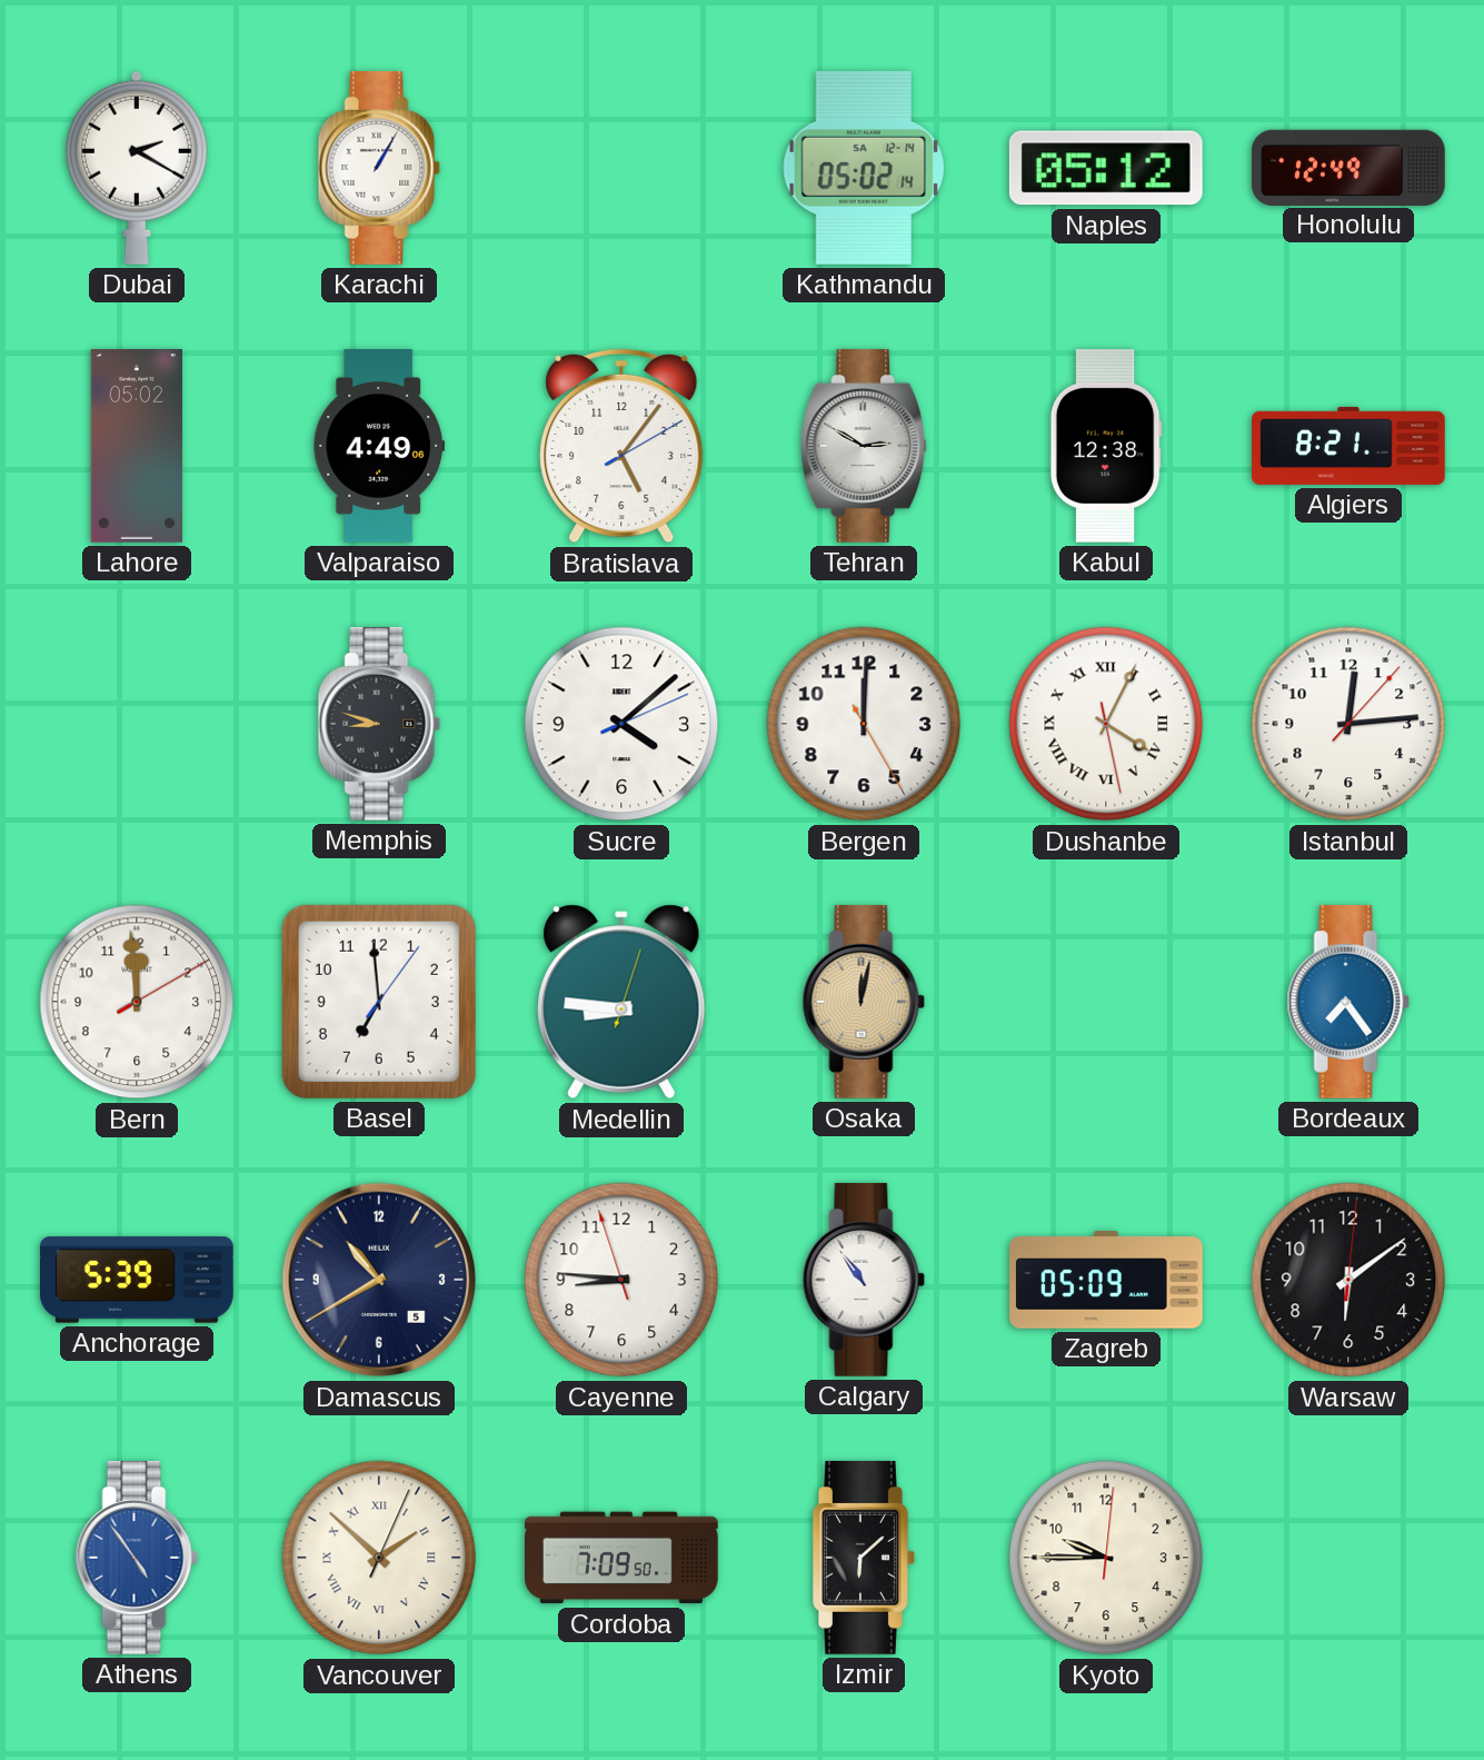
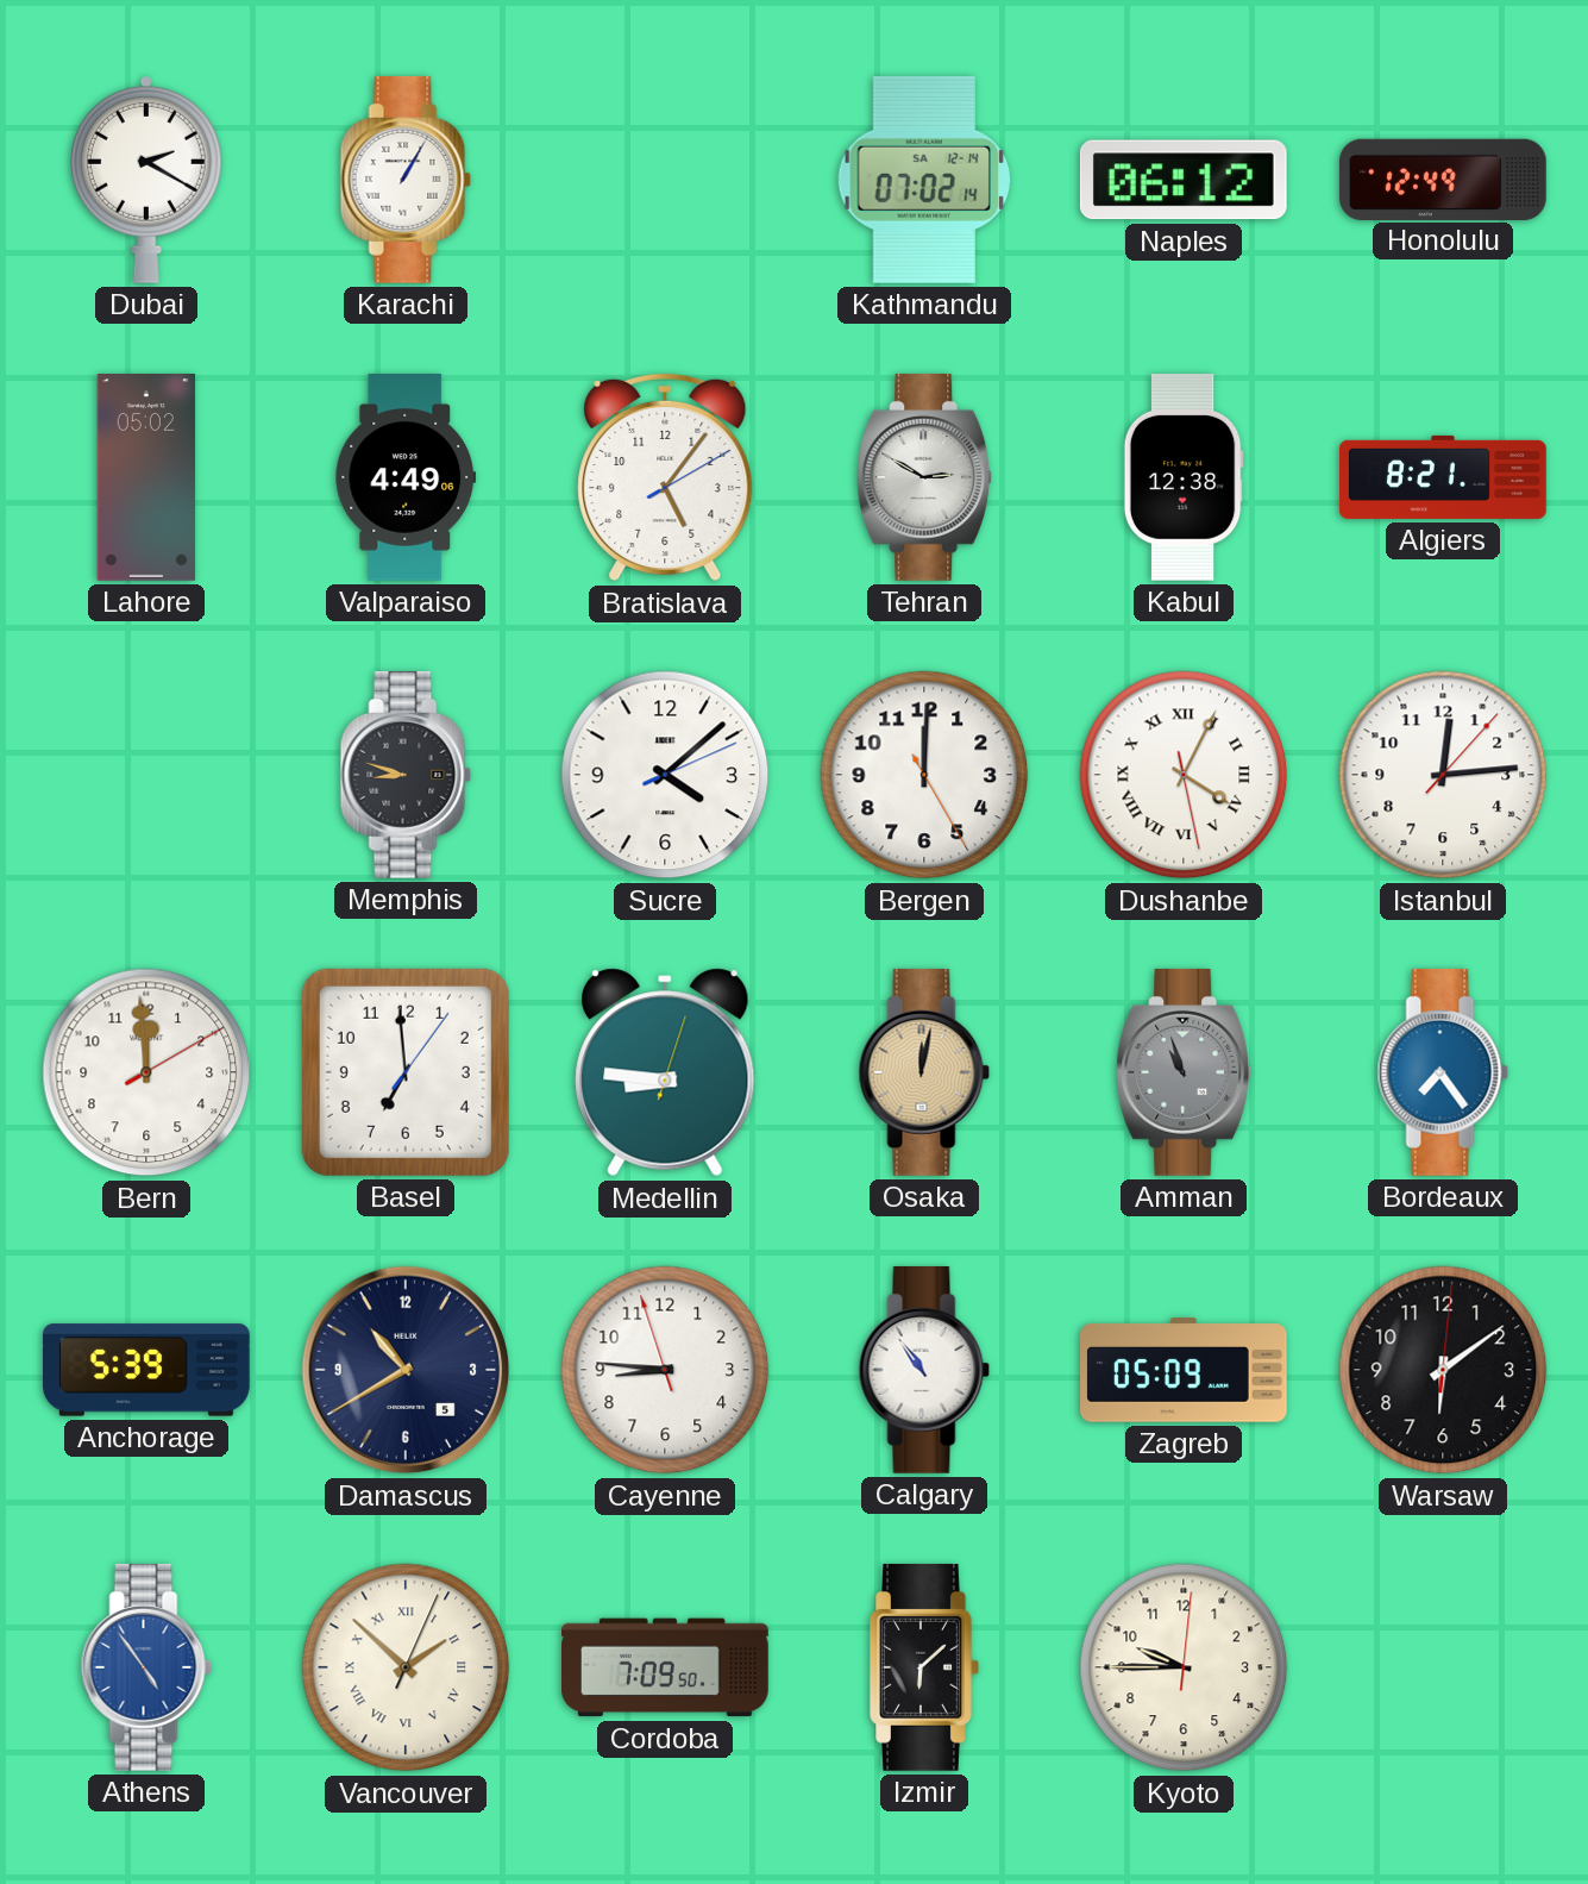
Kathmandu: 05:02 -> 07:02 (924, 180)
Naples: 05:12 -> 06:12 (1184, 180)
Amman: none -> 10:57 (1185, 1072)
